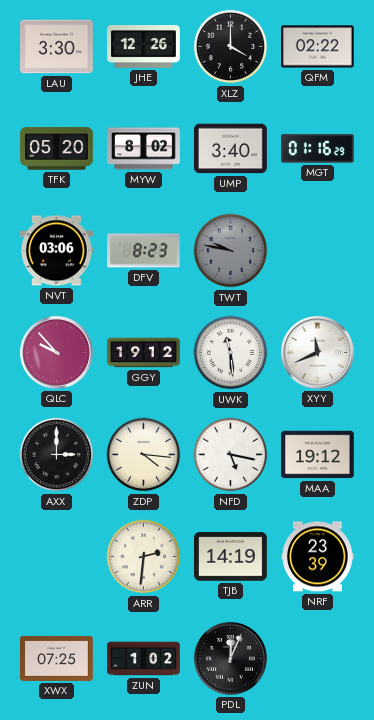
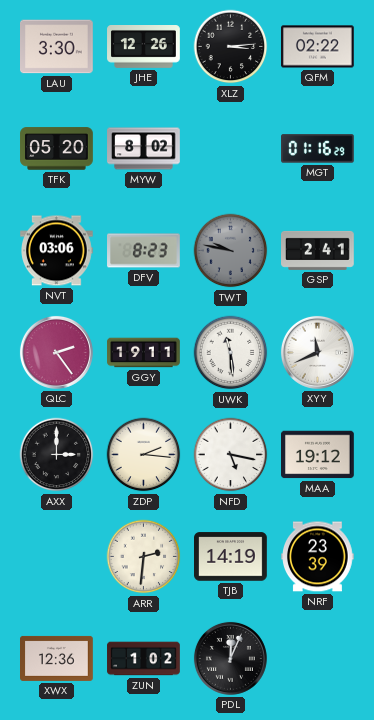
XLZ: 4:00 -> 3:14 (231, 47)
UMP: 3:40 -> none (231, 149)
GSP: none -> 2:41 (318, 250)
QLC: 9:53 -> 2:24 (56, 352)
GGY: 19:12 -> 19:11 (144, 353)
ZDP: 4:16 -> 2:16 (144, 455)
XWX: 07:25 -> 12:36 (57, 658)
